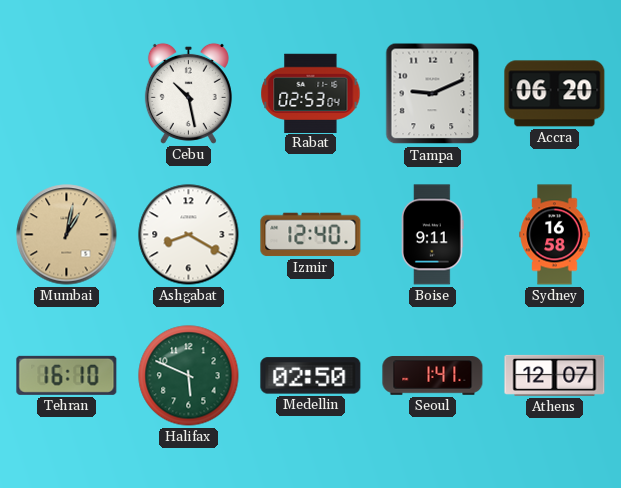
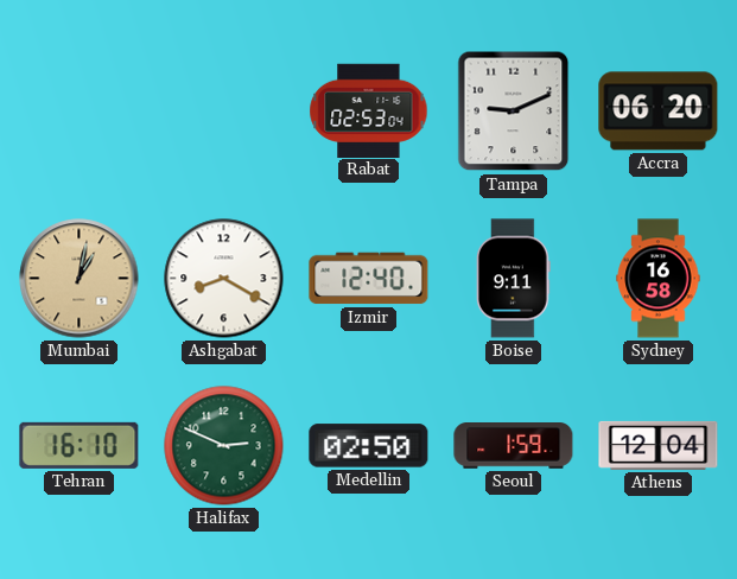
Cebu: 10:28 -> none (188, 93)
Halifax: 5:49 -> 2:49 (224, 446)
Seoul: 1:41 -> 1:59 (514, 446)
Athens: 12:07 -> 12:04 (659, 445)
